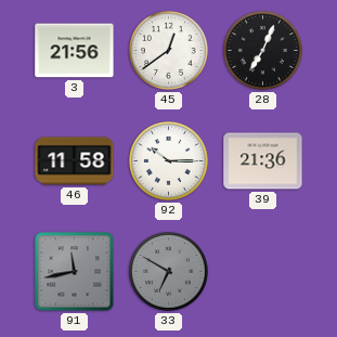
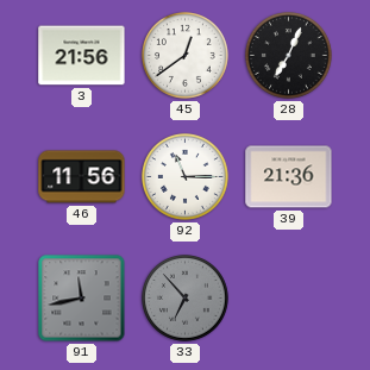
46: 11:58 -> 11:56 (82, 177)
92: 10:15 -> 11:15 (186, 177)
33: 6:50 -> 6:53 (186, 299)
